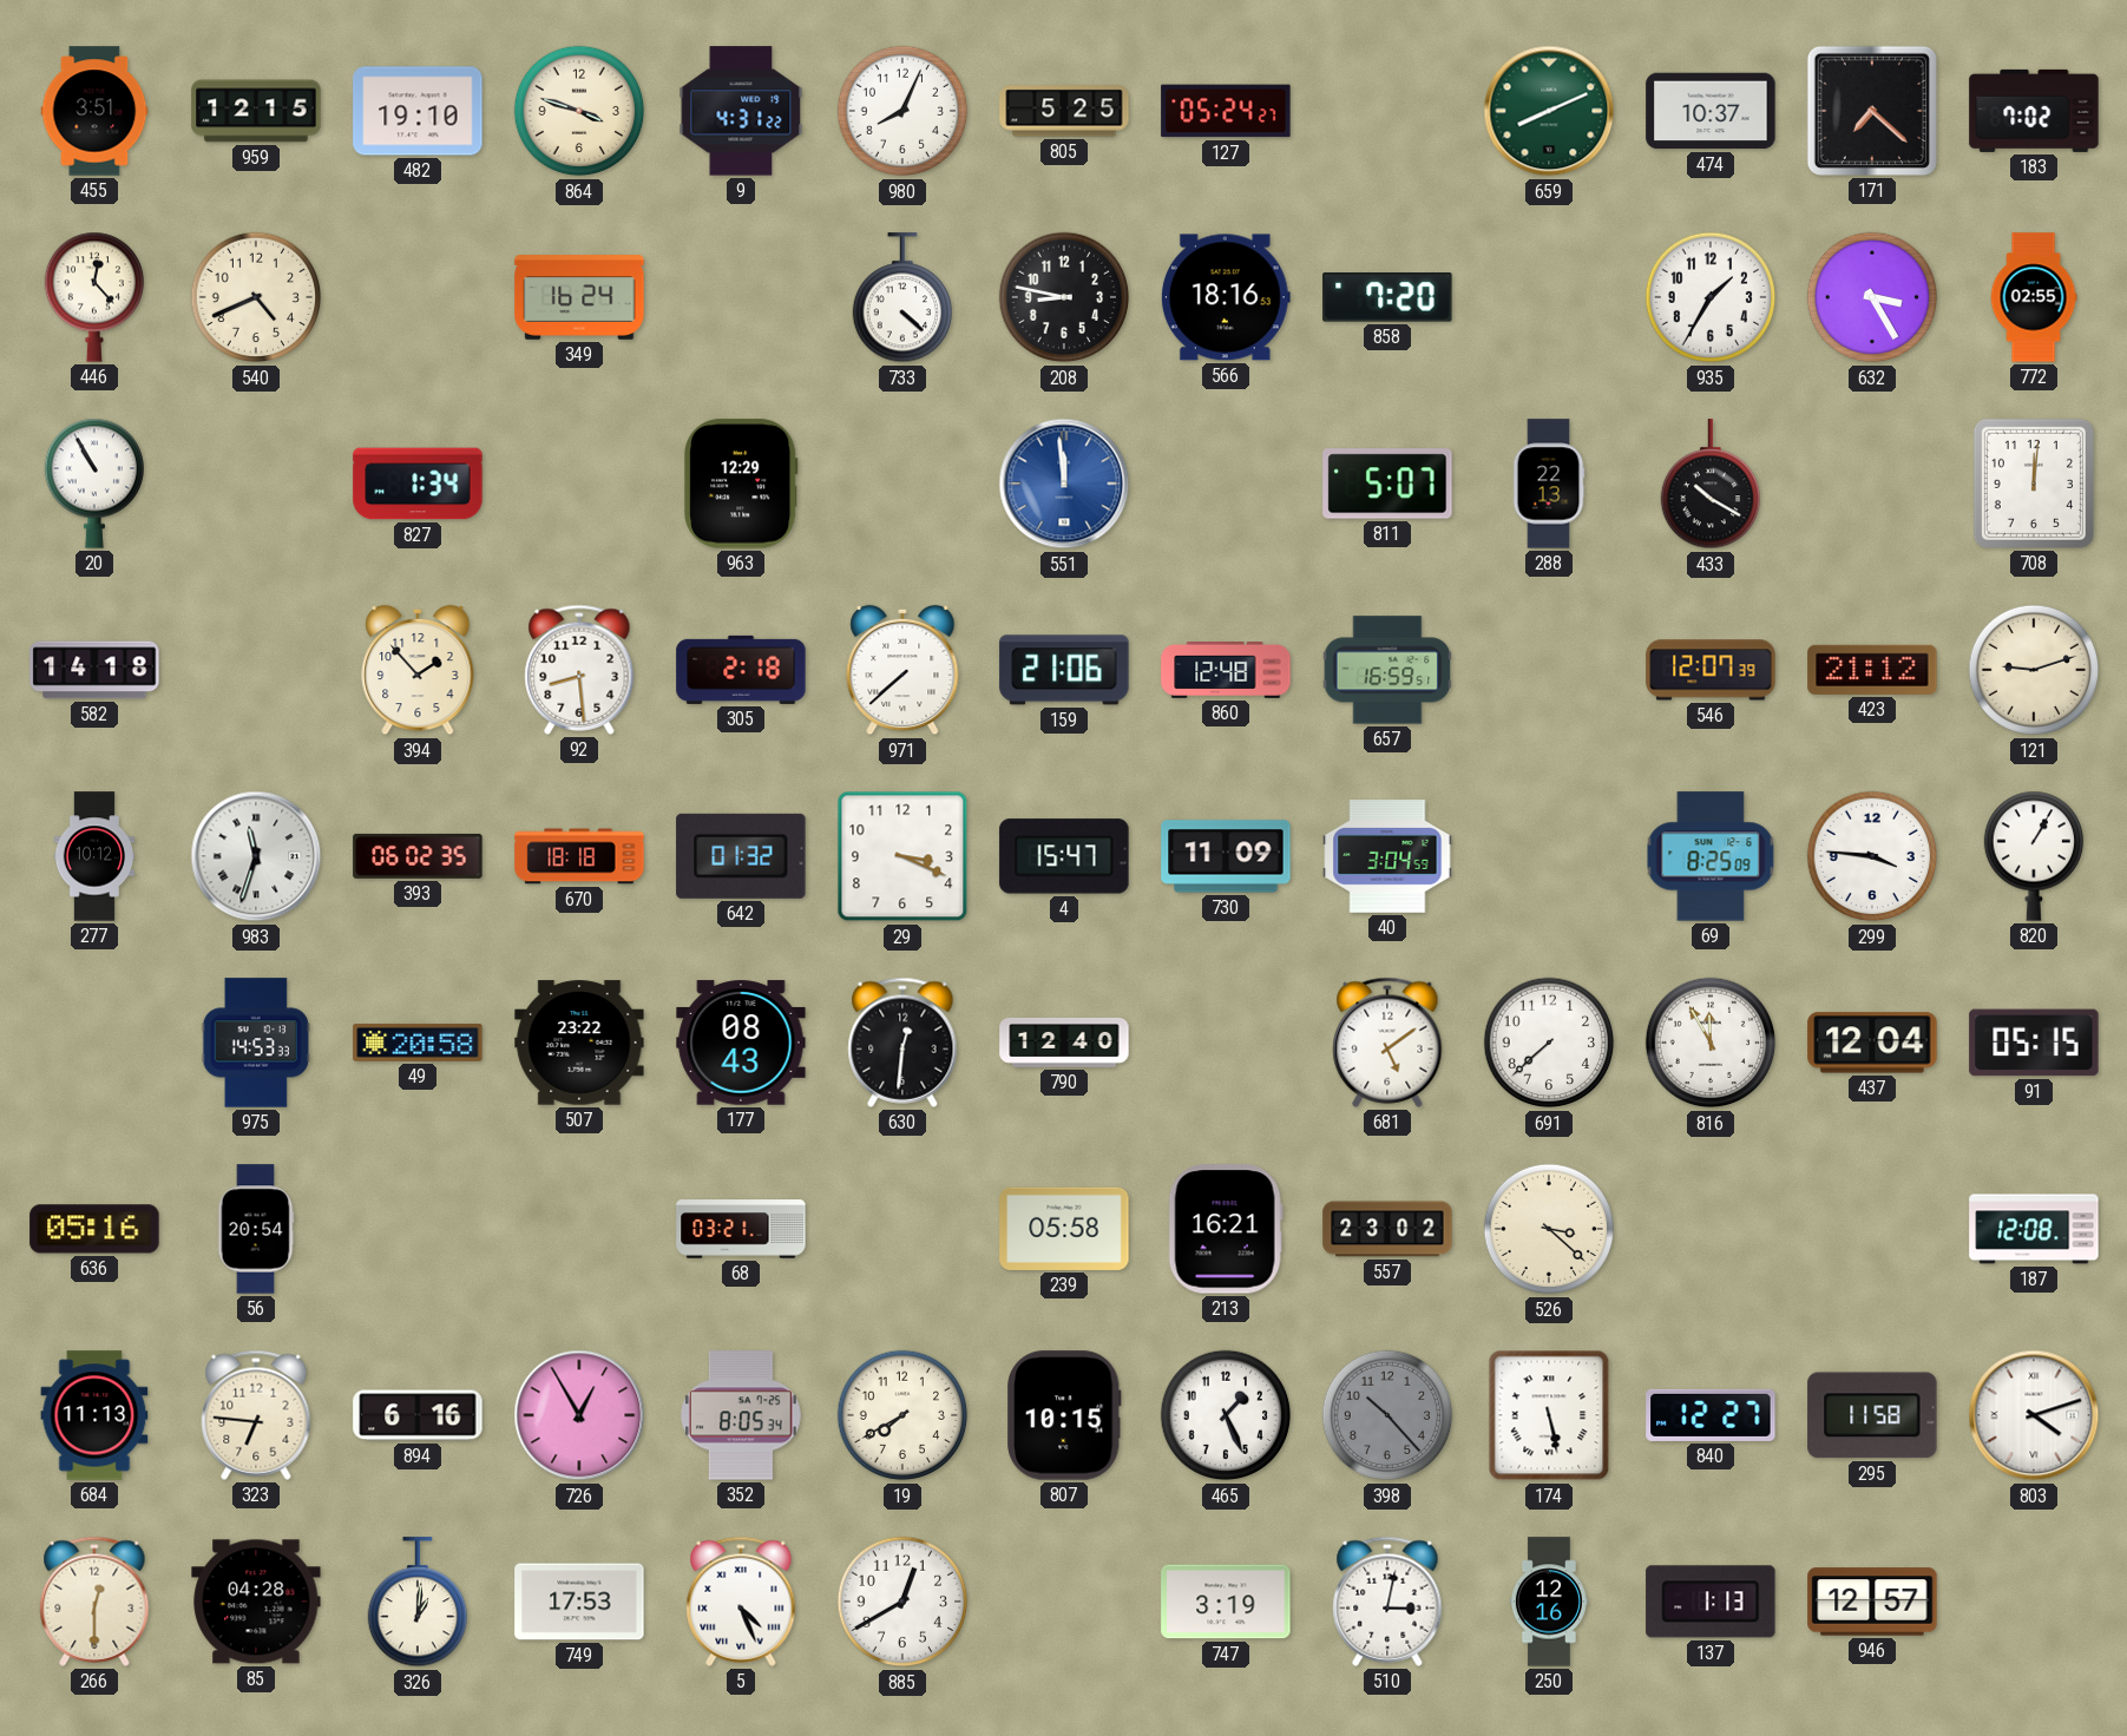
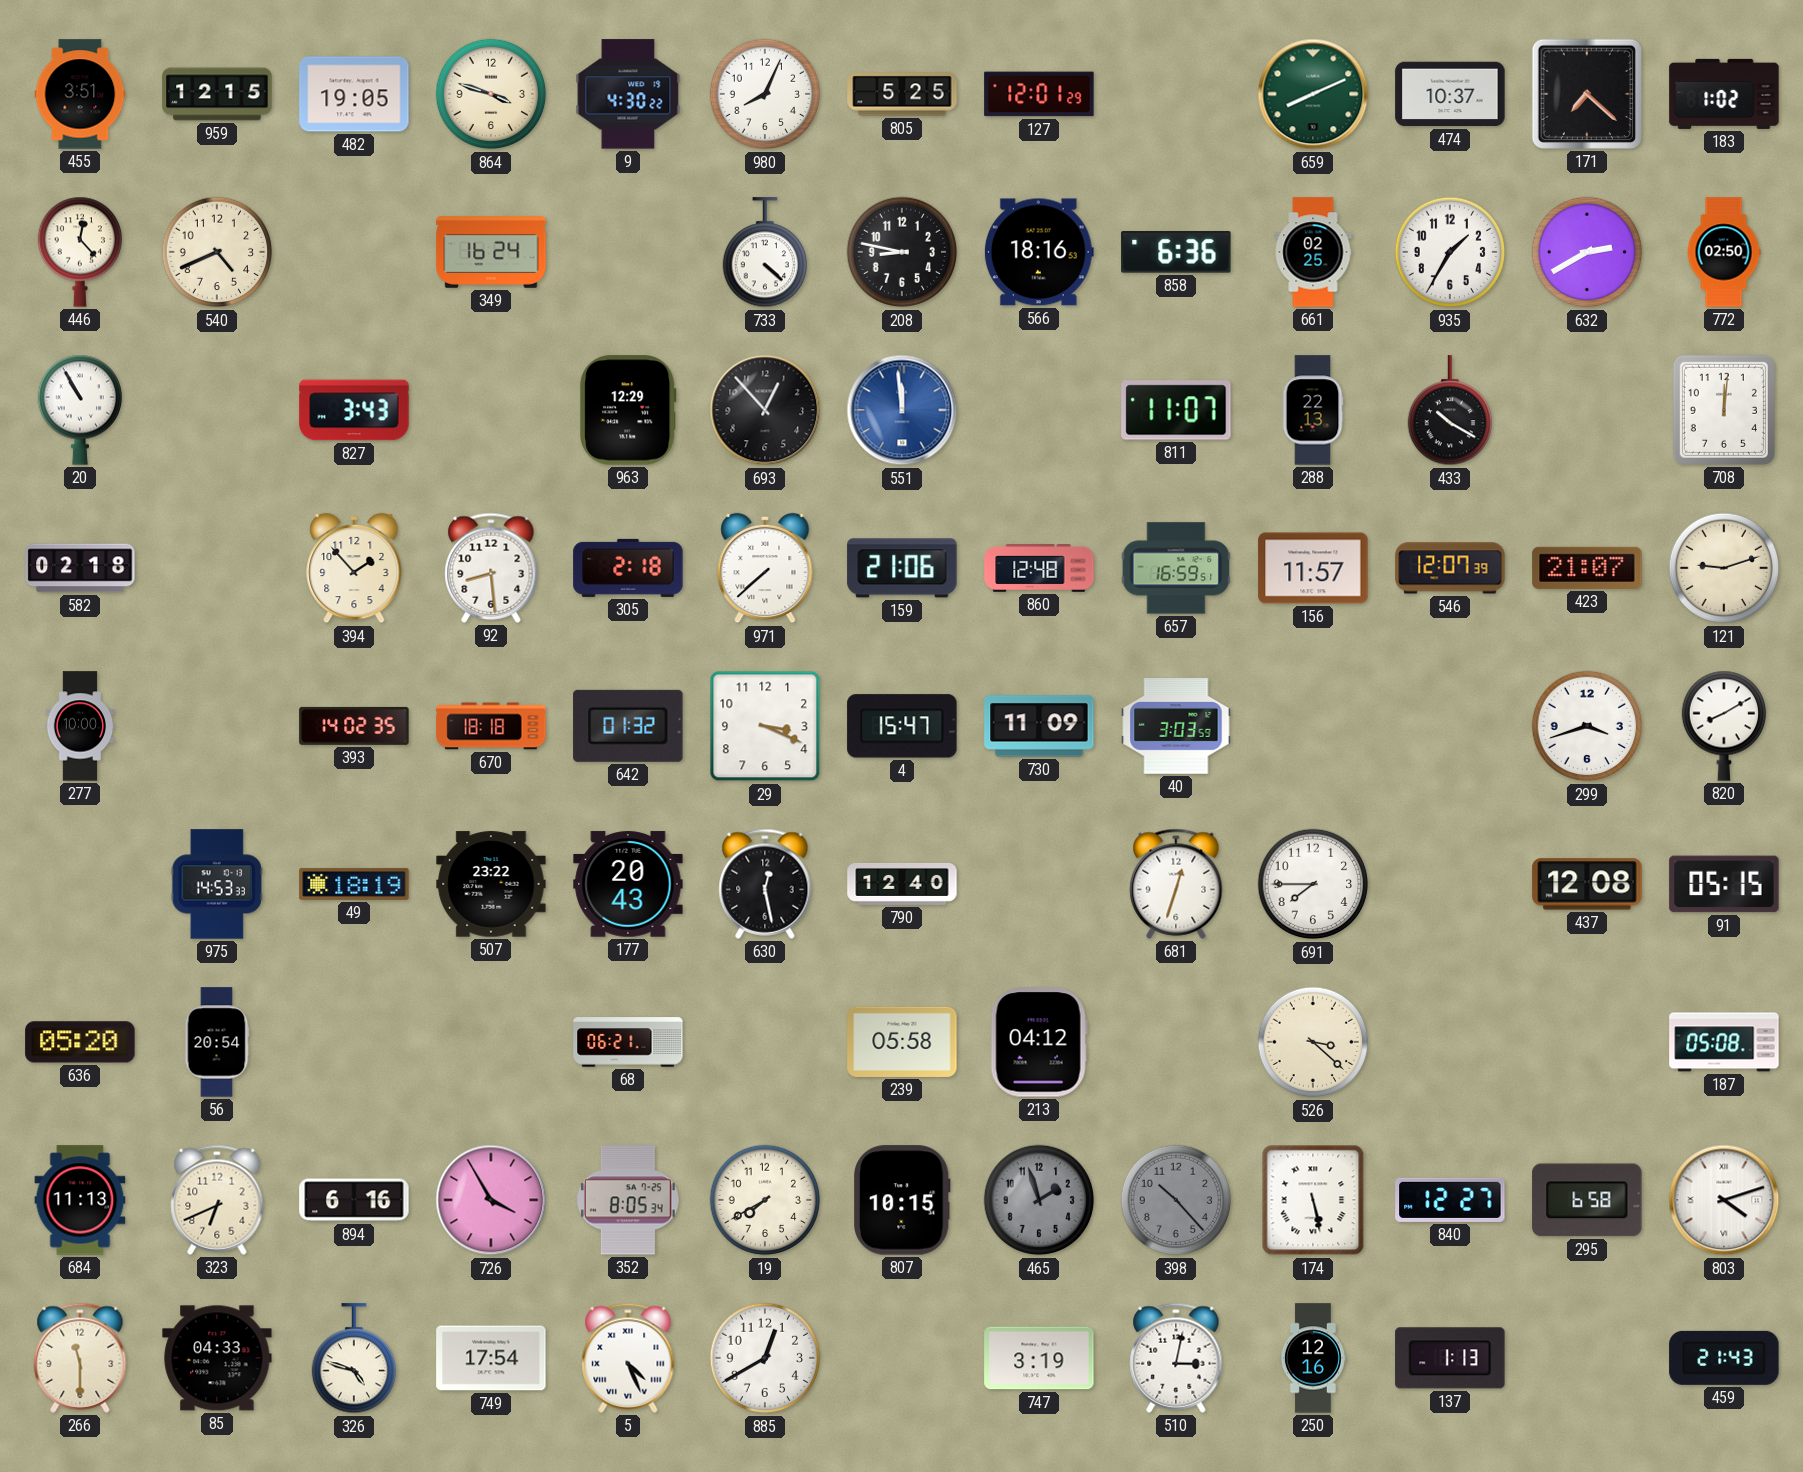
482: 19:10 -> 19:05 (354, 94)
9: 4:31 -> 4:30 (628, 94)
127: 05:24 -> 12:01 (1039, 94)
183: 7:02 -> 1:02 (1724, 94)
858: 7:20 -> 6:36 (1176, 253)
661: none -> 02:25 (1313, 252)
632: 3:25 -> 2:40 (1587, 252)
772: 02:55 -> 02:50 (1724, 252)
827: 1:34 -> 3:43 (354, 410)
693: none -> 12:53 (765, 410)
811: 5:07 -> 11:07 (1176, 410)
582: 14:18 -> 02:18 (80, 568)
156: none -> 11:57 (1313, 568)
423: 21:12 -> 21:07 (1587, 568)
277: 10:12 -> 10:00 (80, 726)
983: 11:33 -> none (256, 856)
393: 06:02 -> 14:02 (354, 726)
40: 3:04 -> 3:03 (1176, 726)
69: 8:25 -> none (1711, 856)
299: 3:46 -> 3:42 (1587, 726)
820: 1:05 -> 8:10 (1723, 726)
49: 20:58 -> 18:19 (354, 884)
177: 08:43 -> 20:43 (628, 884)
630: 12:31 -> 12:28 (765, 884)
681: 5:09 -> 12:33 (1176, 884)
691: 7:38 -> 7:45 (1313, 884)
816: 11:55 -> none (1711, 1043)
437: 12:04 -> 12:08 (1587, 884)
636: 05:16 -> 05:20 (80, 1042)
68: 03:21 -> 06:21 (628, 1042)
213: 16:21 -> 04:12 (1039, 1042)
557: 23:02 -> none (1387, 1229)
187: 12:08 -> 05:08 (1724, 1042)
323: 6:46 -> 6:41 (217, 1200)
726: 12:55 -> 3:55 (491, 1200)
465: 1:26 -> 1:57 (1039, 1200)
465 dial: white -> grey (1039, 1200)
295: 11:58 -> 6:58 (1587, 1200)
266: 12:30 -> 11:30 (80, 1358)
85: 04:28 -> 04:33 (217, 1358)
326: 1:01 -> 4:48 (353, 1359)
749: 17:53 -> 17:54 (491, 1358)
946: 12:57 -> none (1872, 1602)
459: none -> 21:43 (1724, 1358)
